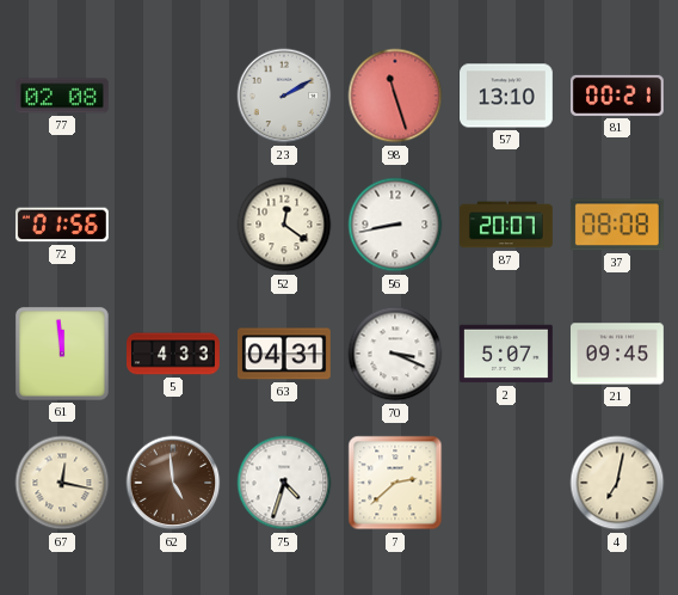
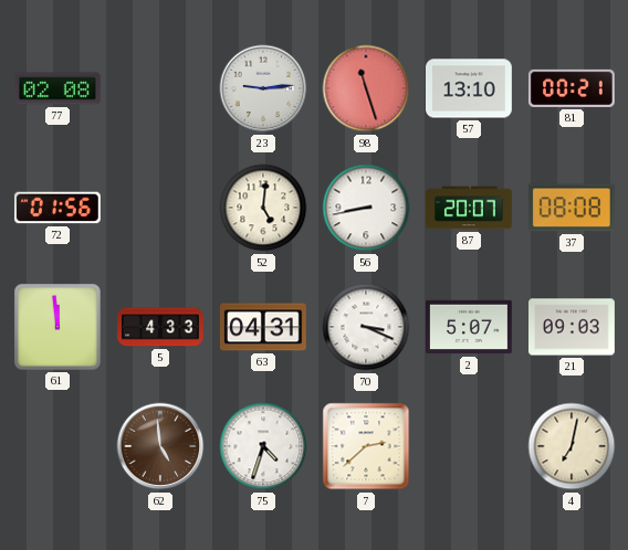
23: 2:10 -> 9:14 (263, 88)
52: 12:21 -> 5:01 (263, 208)
21: 09:45 -> 09:03 (573, 327)
67: 12:17 -> none (62, 483)
